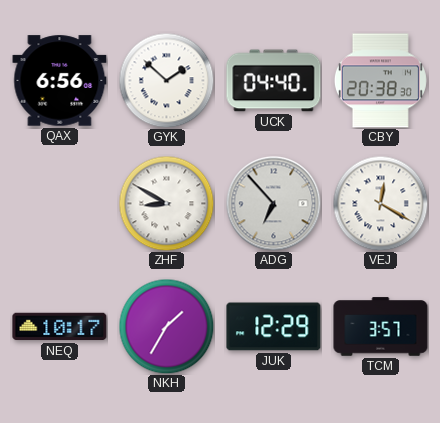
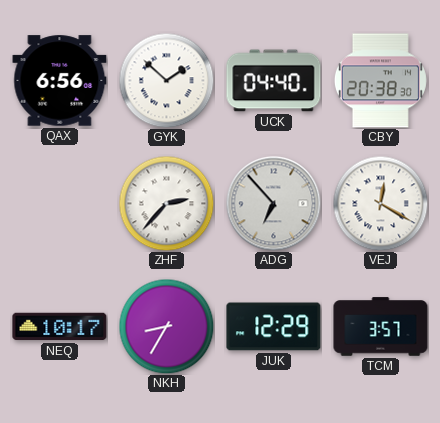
ZHF: 8:50 -> 2:37 (166, 203)
NKH: 1:35 -> 8:35 (166, 326)
